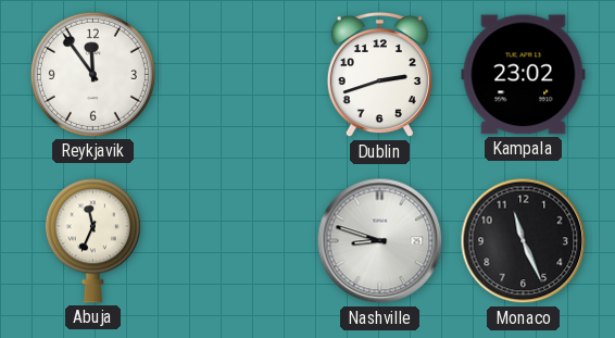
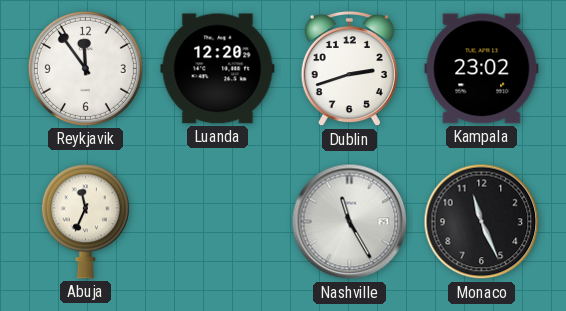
Luanda: none -> 12:20 (218, 69)
Nashville: 8:48 -> 11:25 (350, 222)
